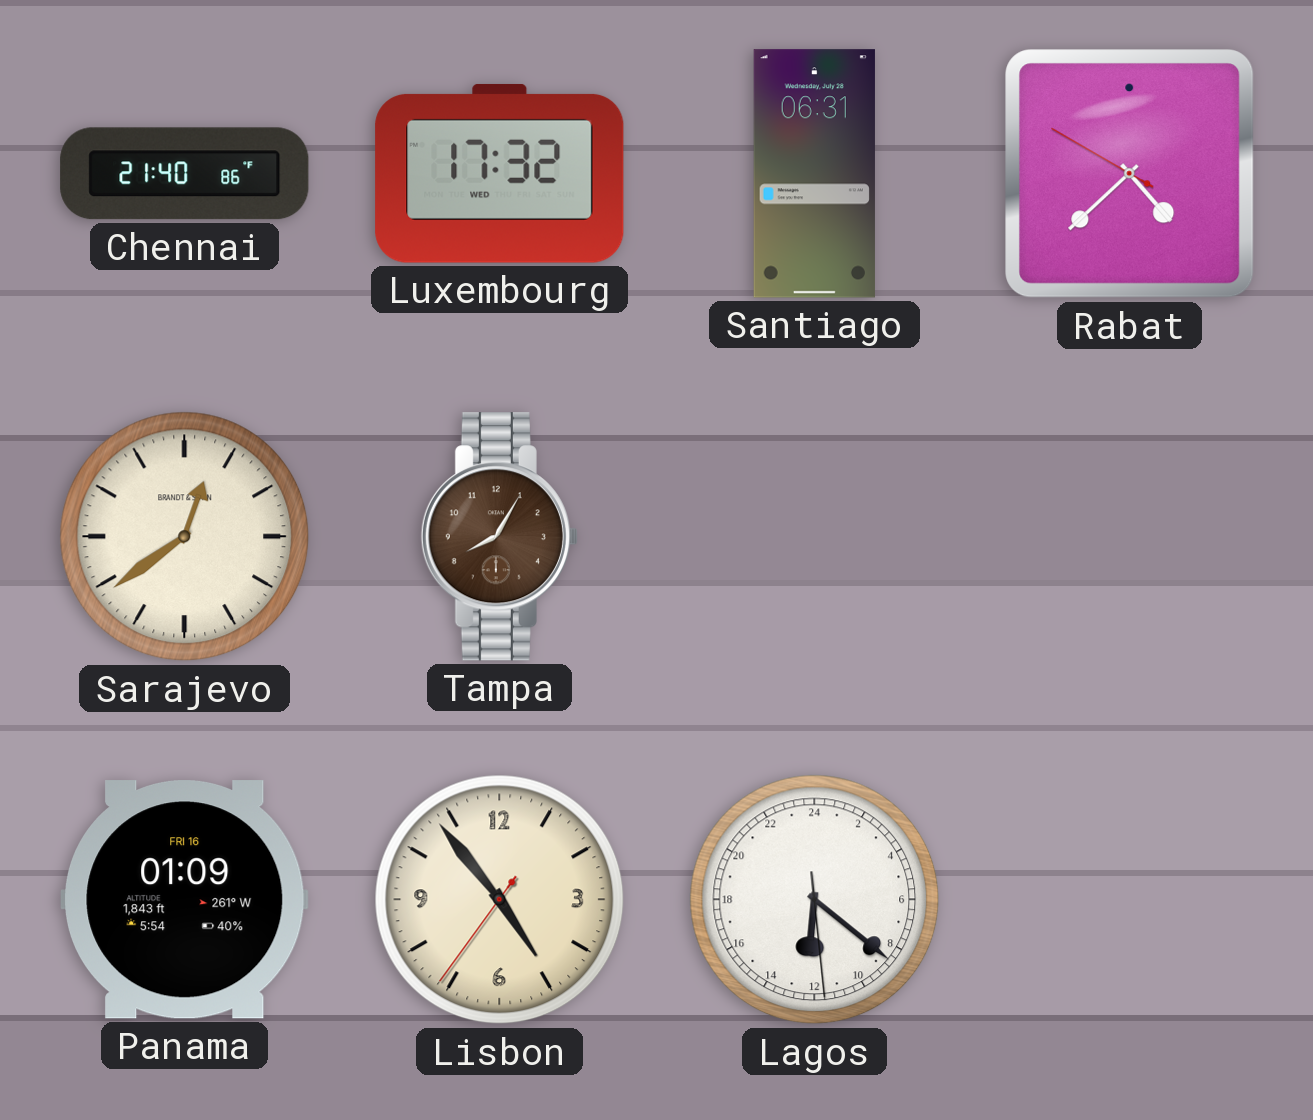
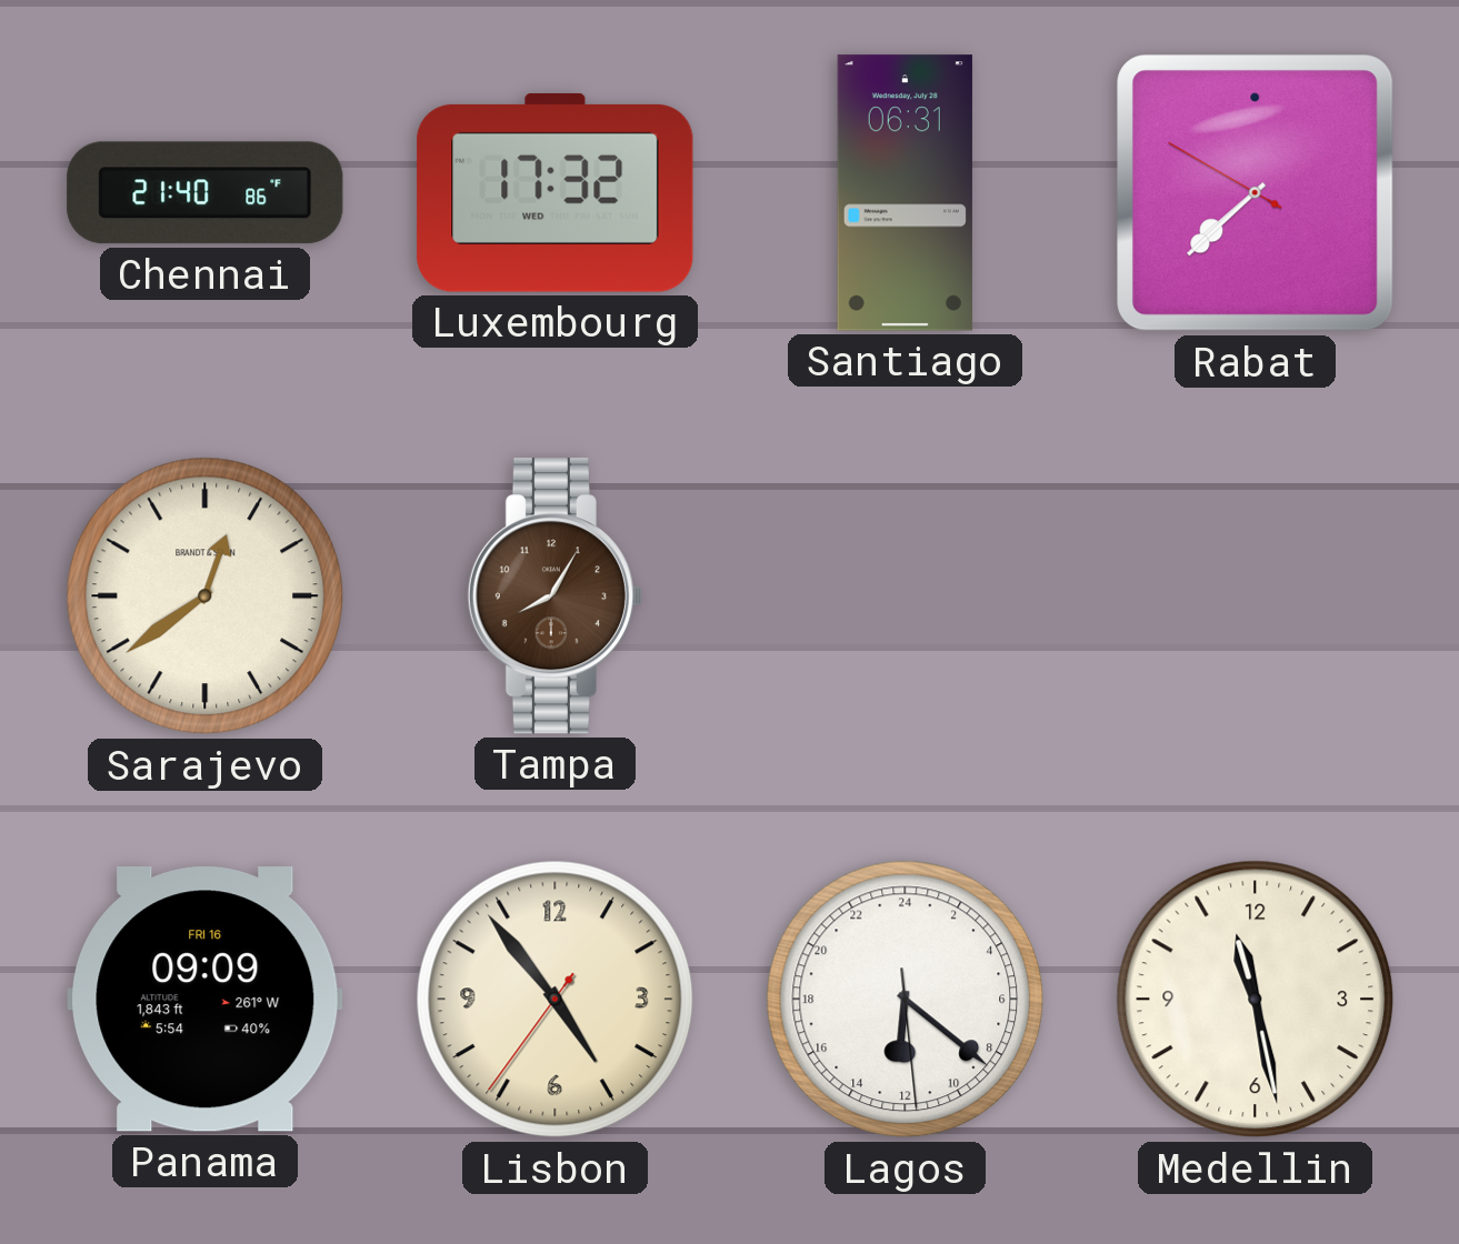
Rabat: 4:37 -> 7:37 (1256, 193)
Panama: 01:09 -> 09:09 (206, 1000)
Medellin: none -> 11:28 (1256, 1000)
